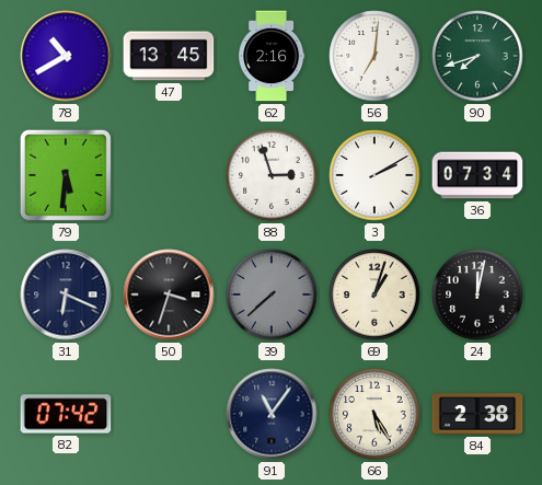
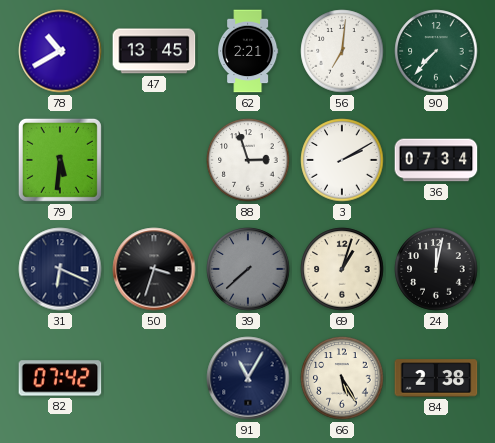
62: 2:16 -> 2:21 (248, 51)
90: 7:42 -> 7:37 (436, 51)
91: 11:06 -> 11:05 (248, 378)
